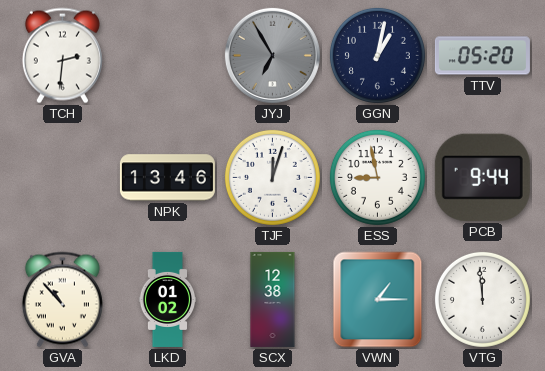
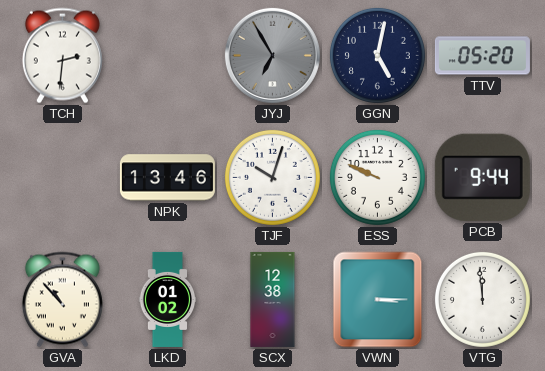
GGN: 1:02 -> 5:02 (377, 55)
TJF: 12:03 -> 10:03 (272, 177)
ESS: 8:58 -> 9:49 (377, 177)
VWN: 1:15 -> 3:15 (378, 300)
